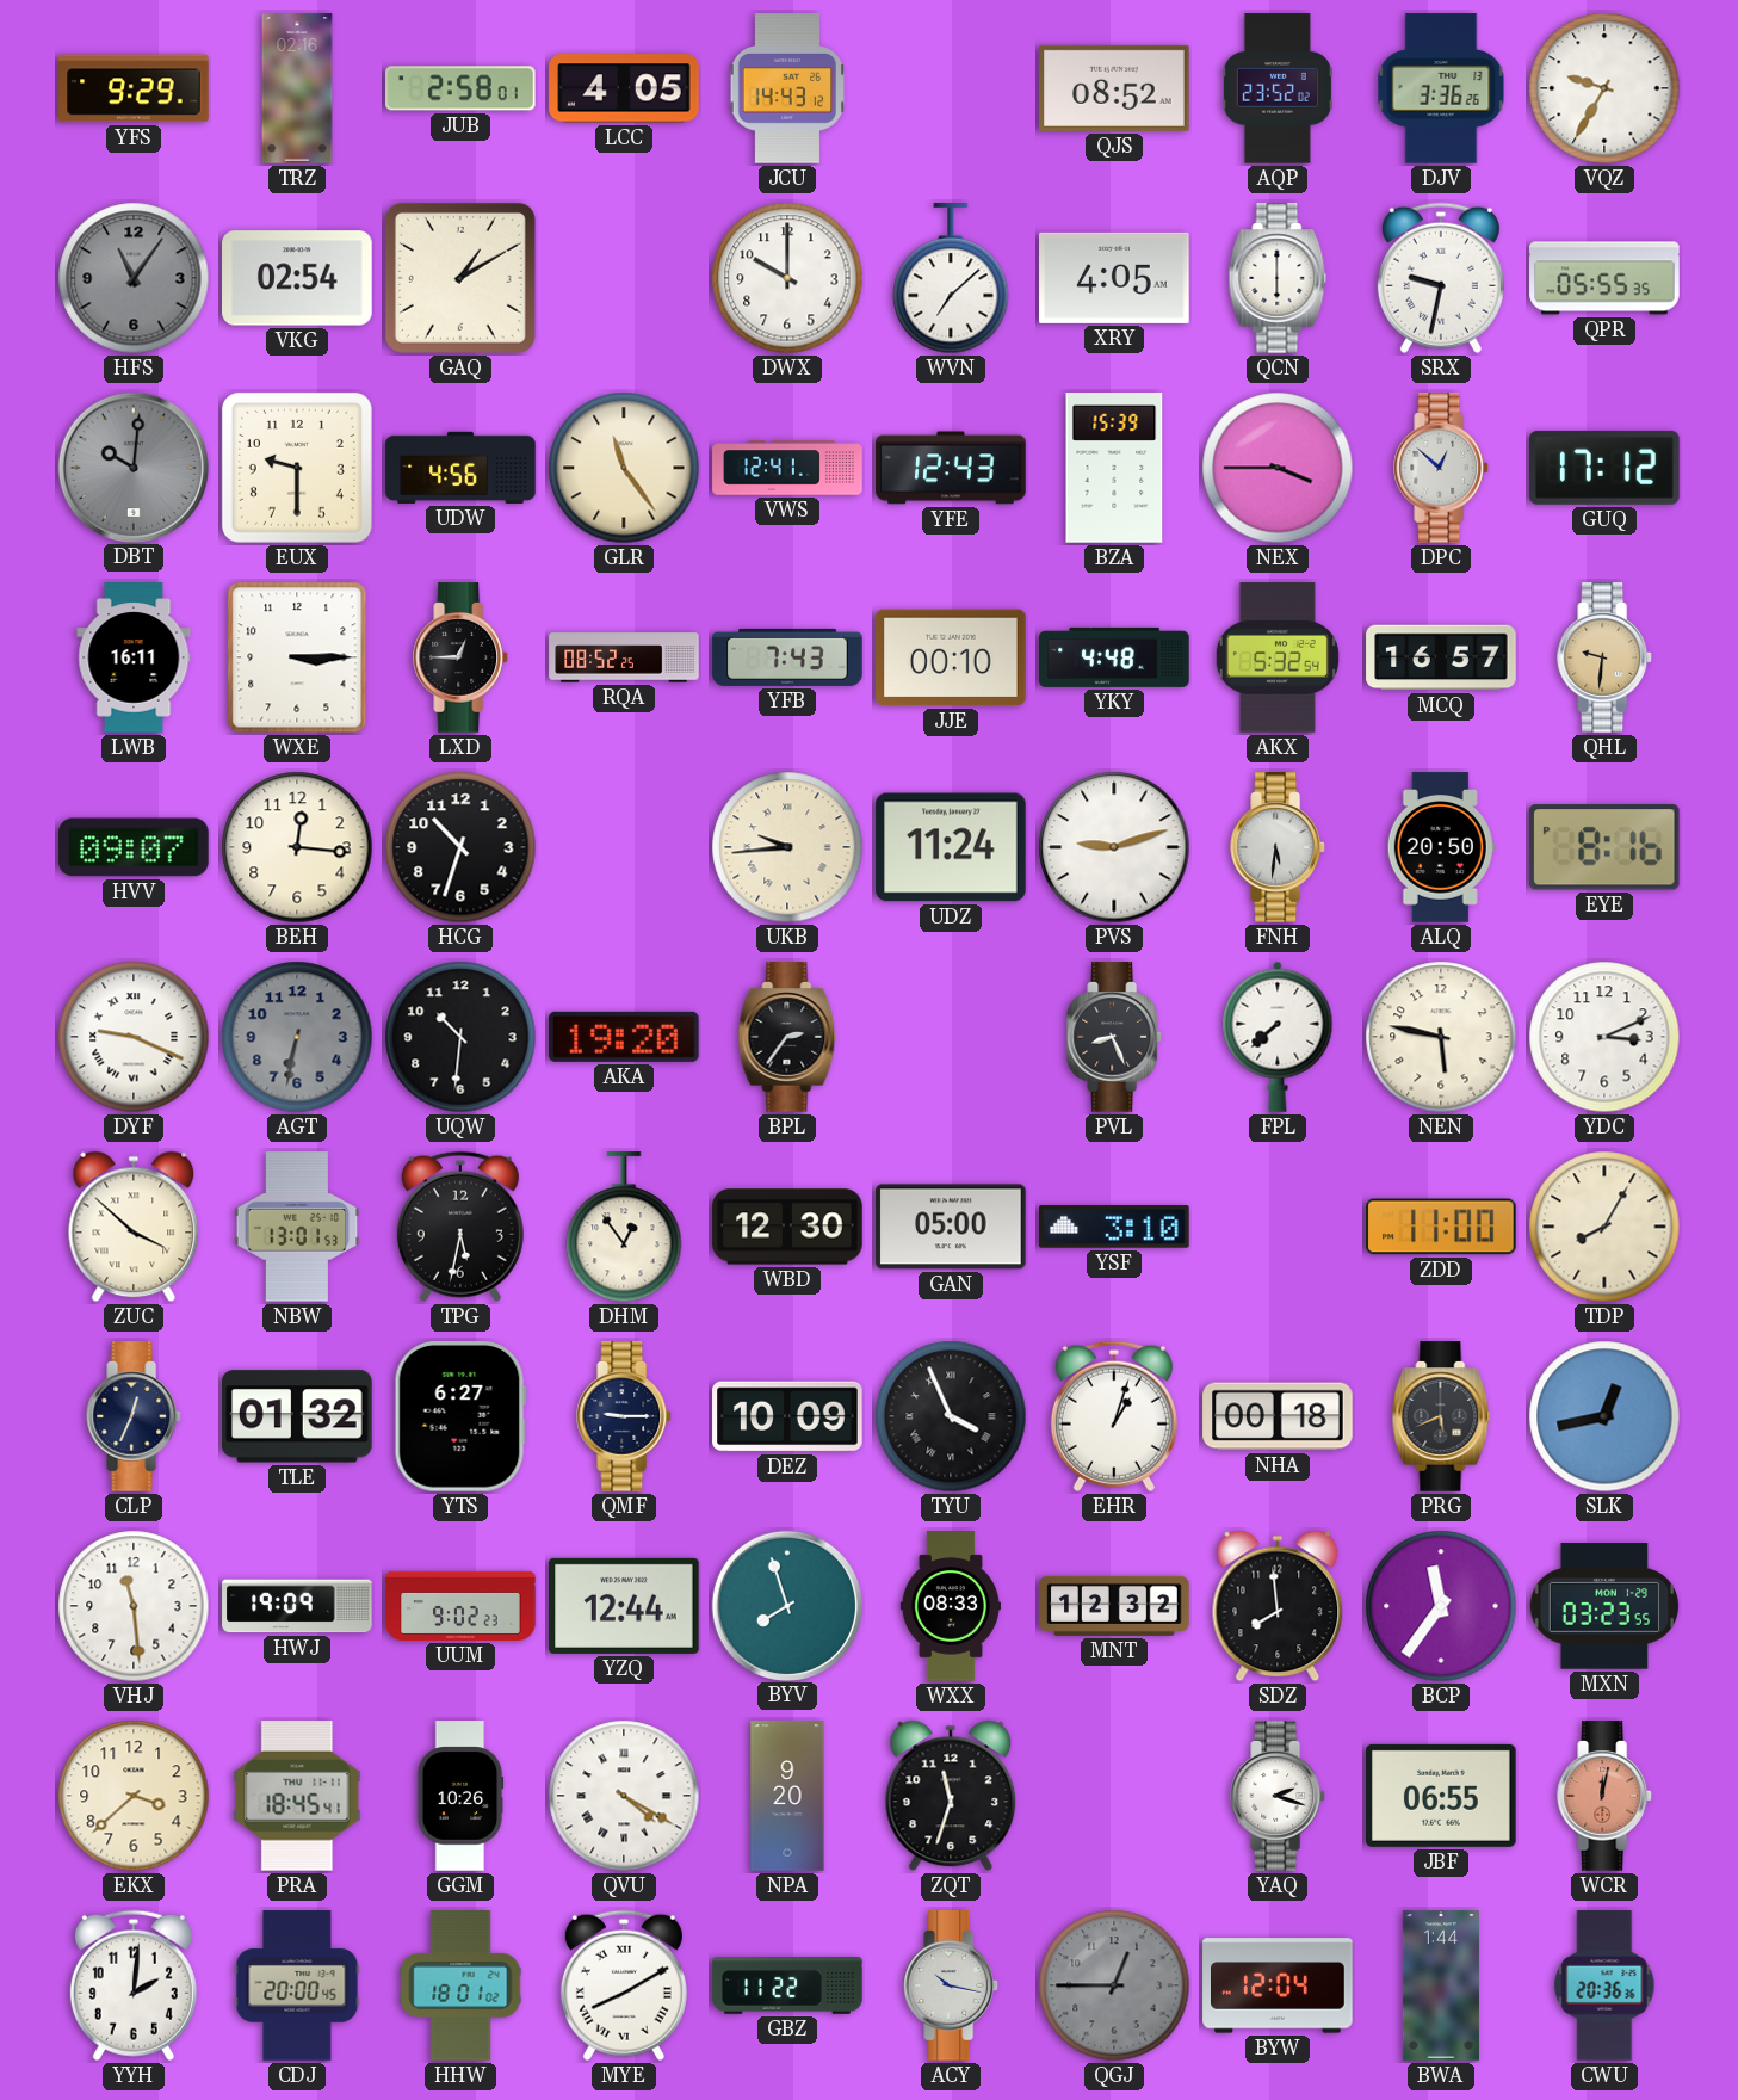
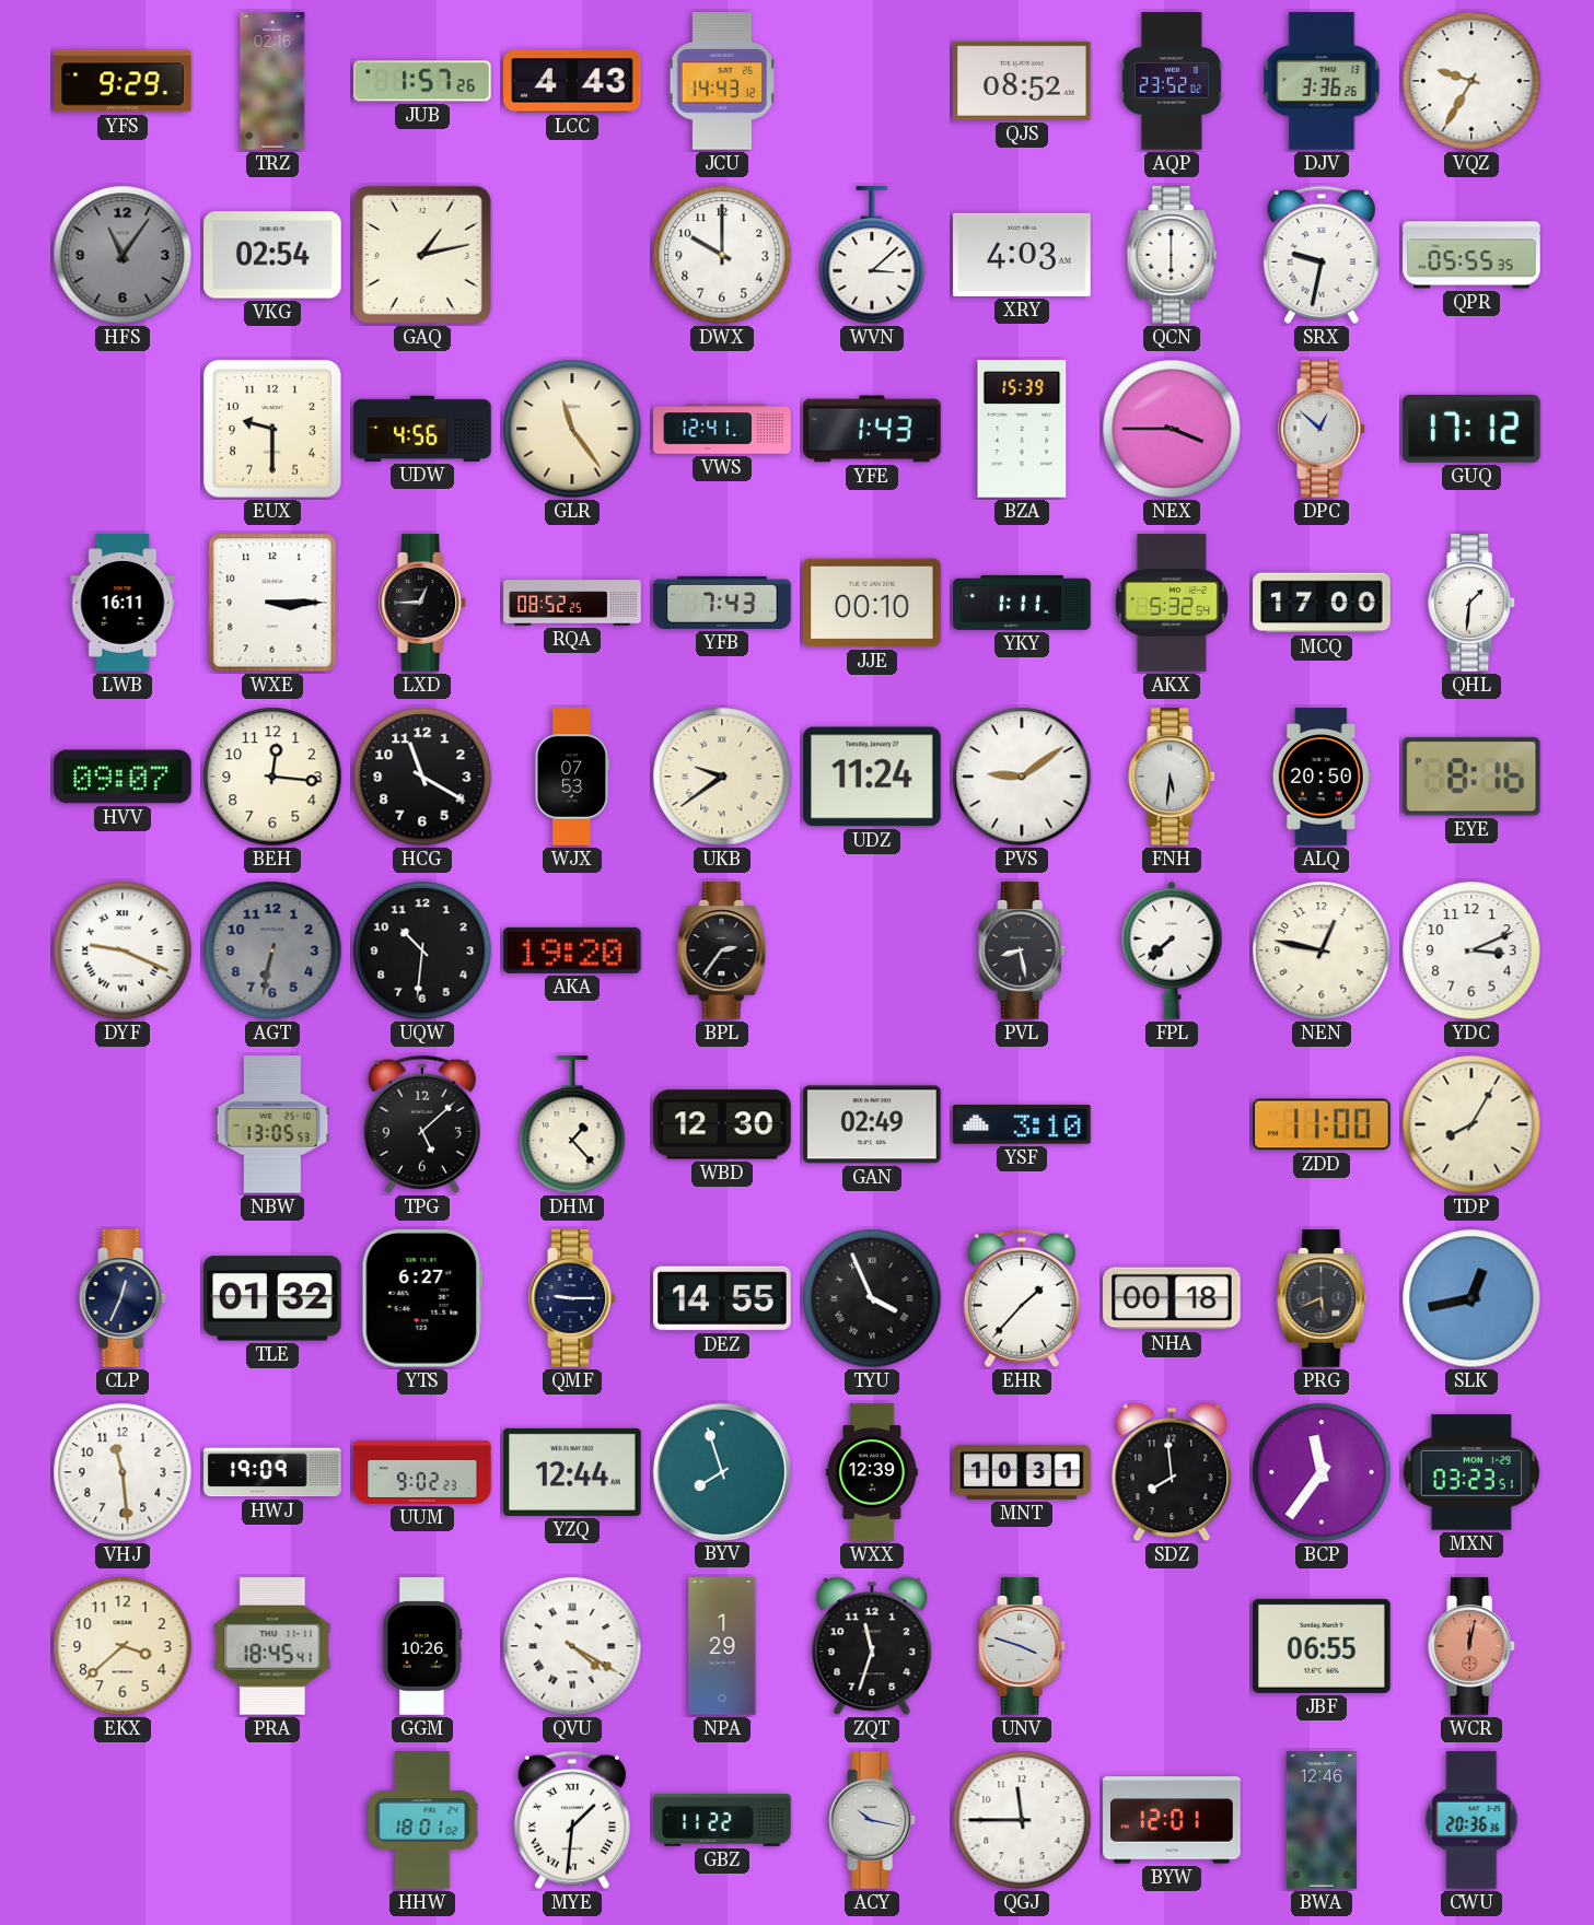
JUB: 2:58 -> 1:57 (422, 81)
LCC: 4:05 -> 4:43 (572, 81)
GAQ: 1:10 -> 1:13 (422, 255)
WVN: 7:08 -> 3:08 (872, 256)
XRY: 4:05 -> 4:03 (1022, 255)
DBT: 10:01 -> none (132, 467)
YFE: 12:43 -> 1:43 (872, 429)
YKY: 4:48 -> 1:11 (1022, 603)
MCQ: 16:57 -> 17:00 (1322, 603)
QHL: 9:31 -> 1:31 (1473, 603)
QHL dial: champagne -> white (1473, 603)
HCG: 10:33 -> 11:20 (422, 777)
WJX: none -> 07:53 (571, 777)
UKB: 9:44 -> 9:39 (722, 777)
PVS: 9:12 -> 9:09 (1022, 777)
PVL: 8:26 -> 8:28 (1023, 950)
NEN: 5:47 -> 12:47 (1322, 950)
ZUC: 3:52 -> none (134, 1227)
NBW: 13:01 -> 13:05 (272, 1124)
TPG: 5:32 -> 5:08 (422, 1124)
DHM: 12:54 -> 1:23 (572, 1125)
GAN: 05:00 -> 02:49 (872, 1124)
DEZ: 10:09 -> 14:55 (722, 1298)
EHR: 1:03 -> 1:37 (1022, 1298)
WXX: 08:33 -> 12:39 (872, 1472)
MNT: 12:32 -> 10:31 (1022, 1472)
MXN: 03:23:55 -> 03:23:51 (1471, 1472)
NPA: 9:20 -> 1:29 (722, 1646)
UNV: none -> 3:48 (1023, 1646)
YAQ: 2:18 -> none (1279, 1796)
YYH: 2:01 -> none (134, 1985)
CDJ: 20:00 -> none (297, 1985)
MYE: 8:10 -> 1:31 (572, 1820)
QGJ: 12:45 -> 11:45 (1022, 1820)
QGJ dial: grey -> white (1022, 1820)
BYW: 12:04 -> 12:01 (1172, 1820)
BWA: 1:44 -> 12:46 (1322, 1820)
